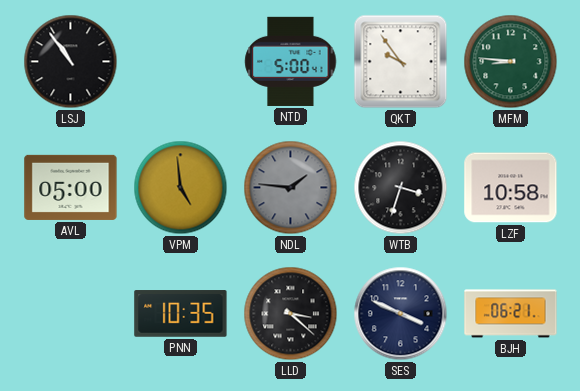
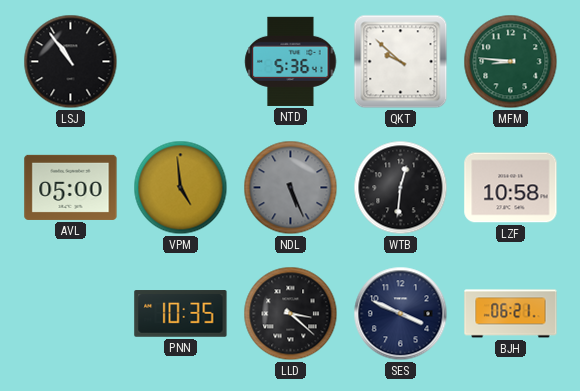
NTD: 5:00 -> 5:36 (291, 61)
QKT: 9:54 -> 9:52 (401, 62)
NDL: 1:46 -> 5:26 (291, 188)
WTB: 3:33 -> 12:31 (401, 188)
